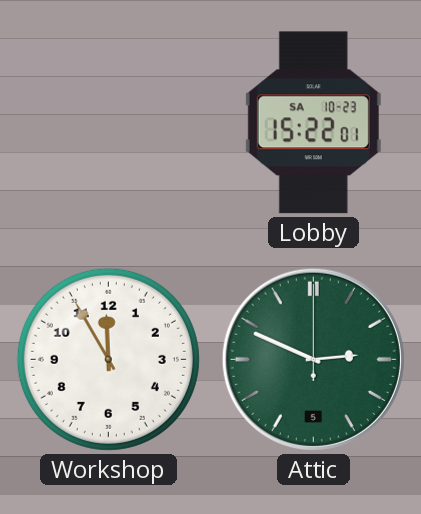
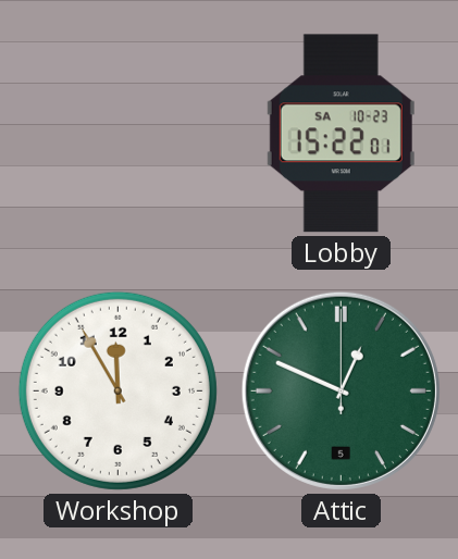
Attic: 2:49 -> 12:49 (341, 390)
